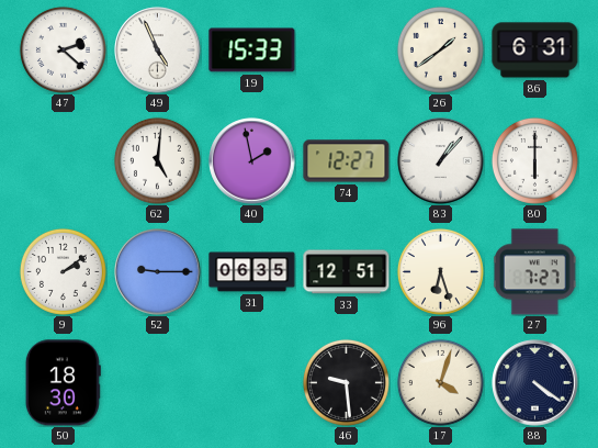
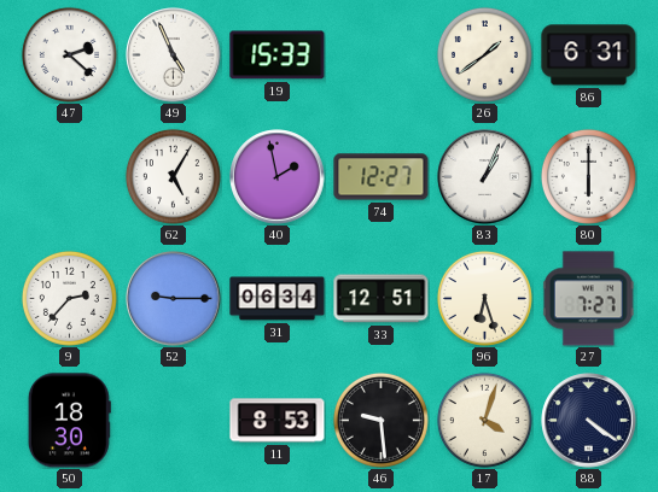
62: 5:01 -> 5:05 (173, 176)
83: 1:07 -> 1:04 (485, 177)
9: 2:09 -> 2:37 (69, 298)
31: 06:35 -> 06:34 (278, 299)
11: none -> 8:53 (278, 421)
